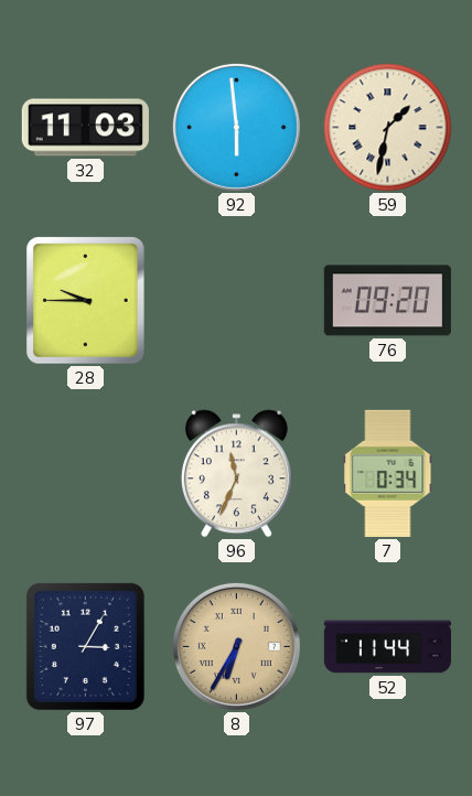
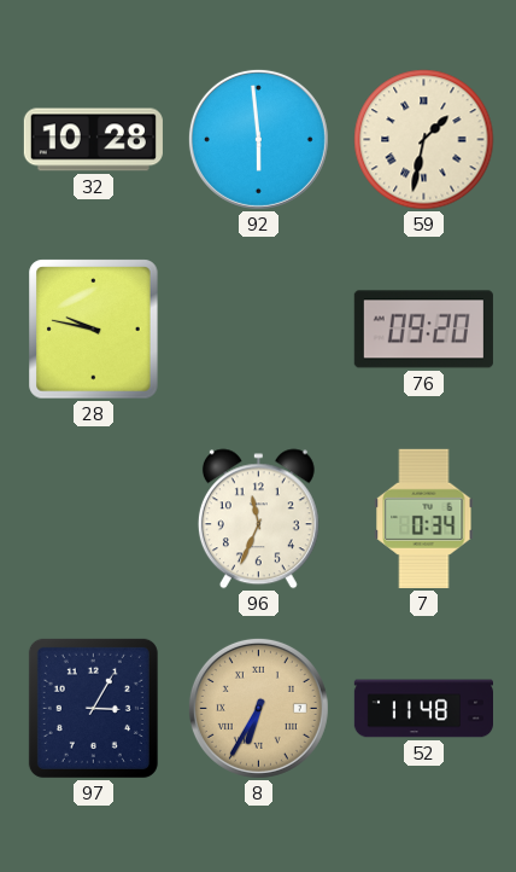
32: 11:03 -> 10:28 (93, 140)
28: 9:45 -> 9:47 (94, 330)
52: 11:44 -> 11:48 (423, 709)
